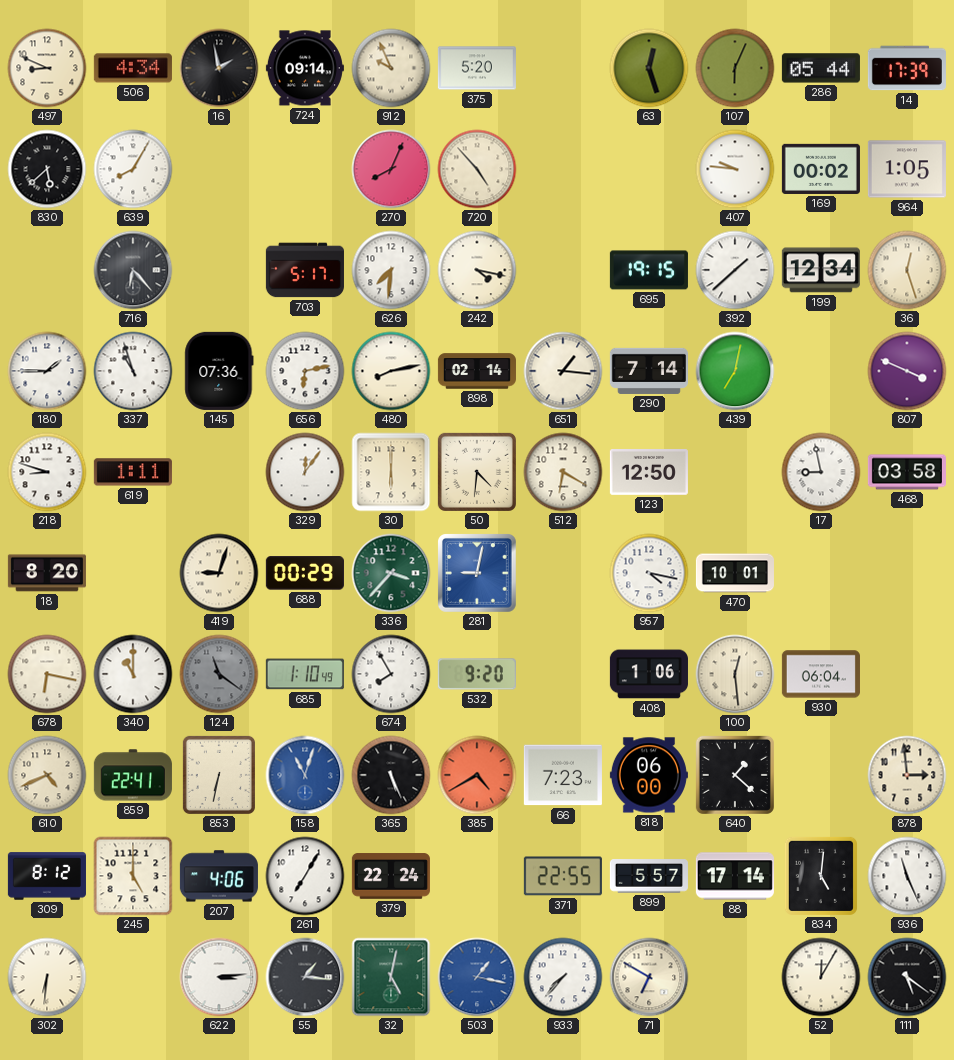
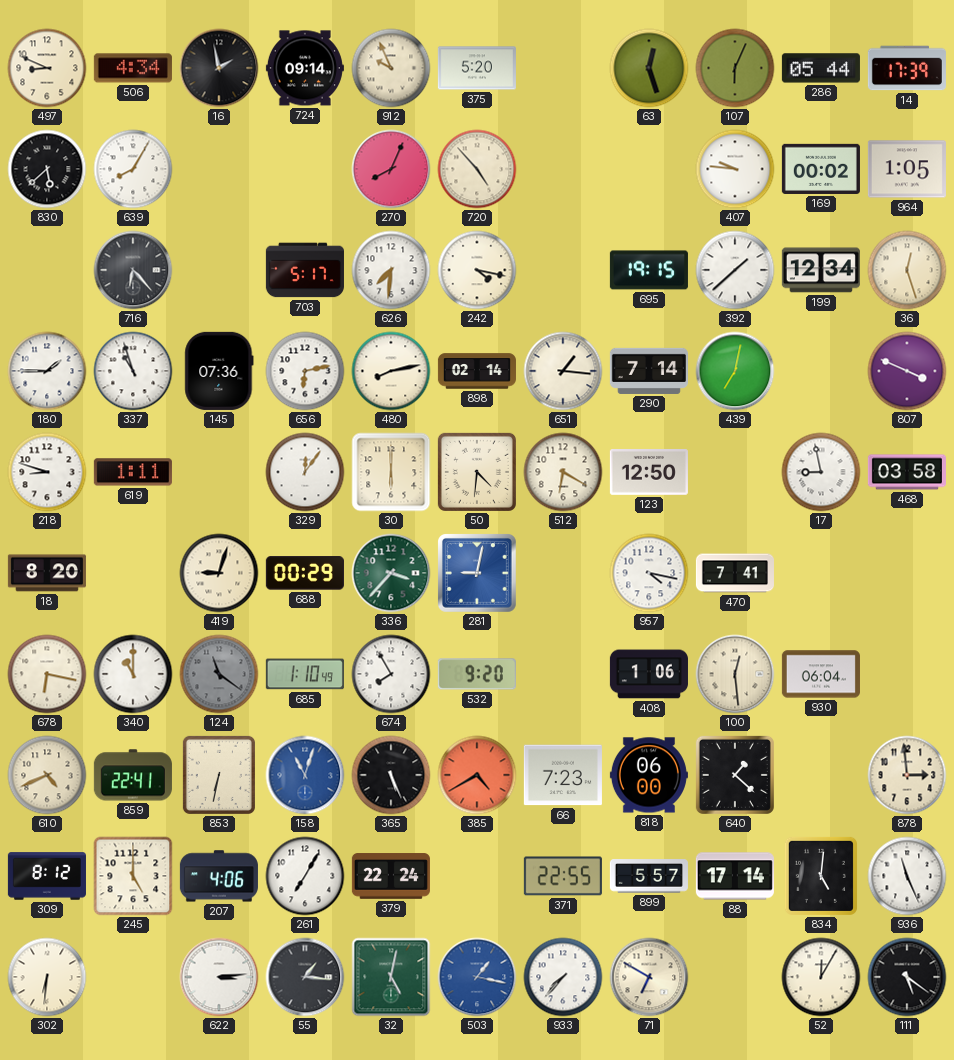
470: 10:01 -> 7:41 (735, 573)
